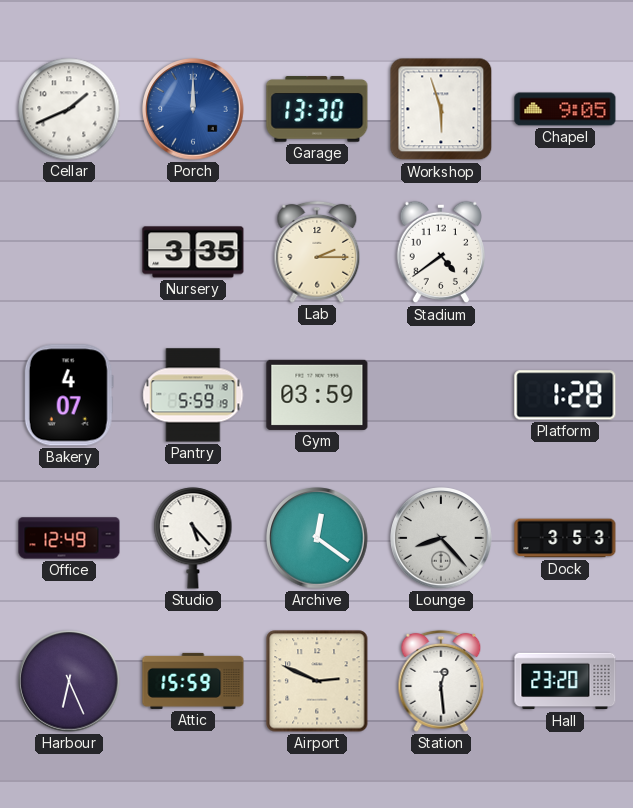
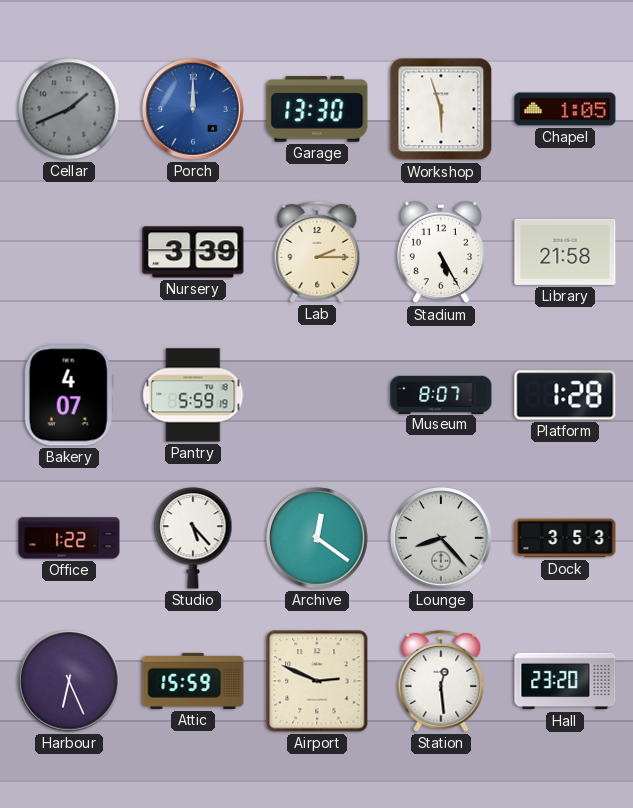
Cellar dial: white -> grey (69, 109)
Chapel: 9:05 -> 1:05 (565, 109)
Nursery: 3:35 -> 3:39 (193, 252)
Stadium: 4:39 -> 5:25 (440, 252)
Library: none -> 21:58 (565, 252)
Gym: 03:59 -> none (317, 395)
Museum: none -> 8:07 (441, 394)
Office: 12:49 -> 1:22 (69, 538)
